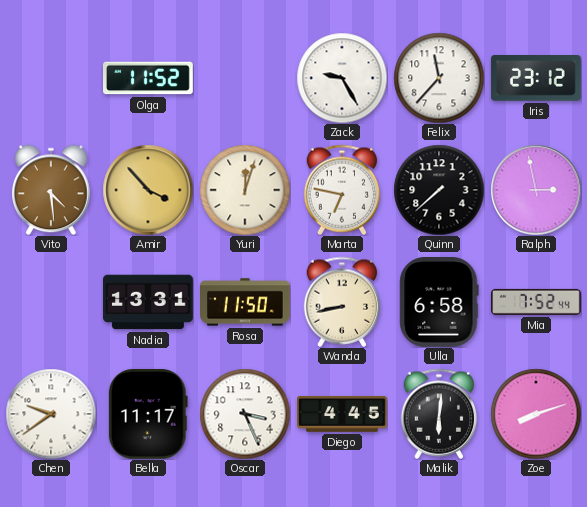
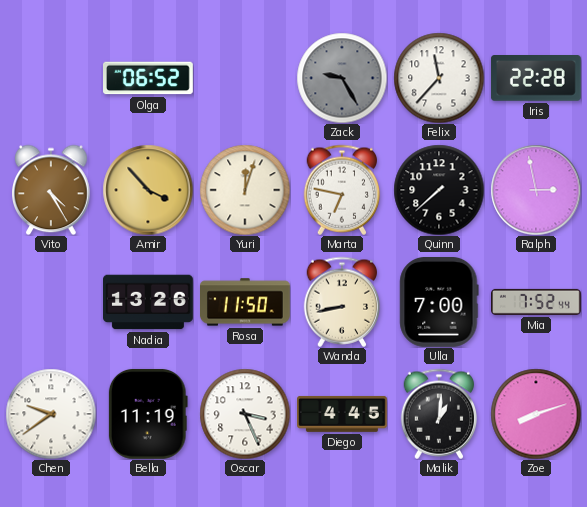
Olga: 11:52 -> 06:52 (149, 78)
Zack dial: white -> grey (342, 78)
Iris: 23:12 -> 22:28 (536, 79)
Vito: 4:29 -> 4:25 (52, 190)
Nadia: 13:31 -> 13:26 (149, 302)
Ulla: 6:58 -> 7:00 (439, 303)
Bella: 11:17 -> 11:19 (148, 414)
Malik: 6:01 -> 1:01 (439, 414)
